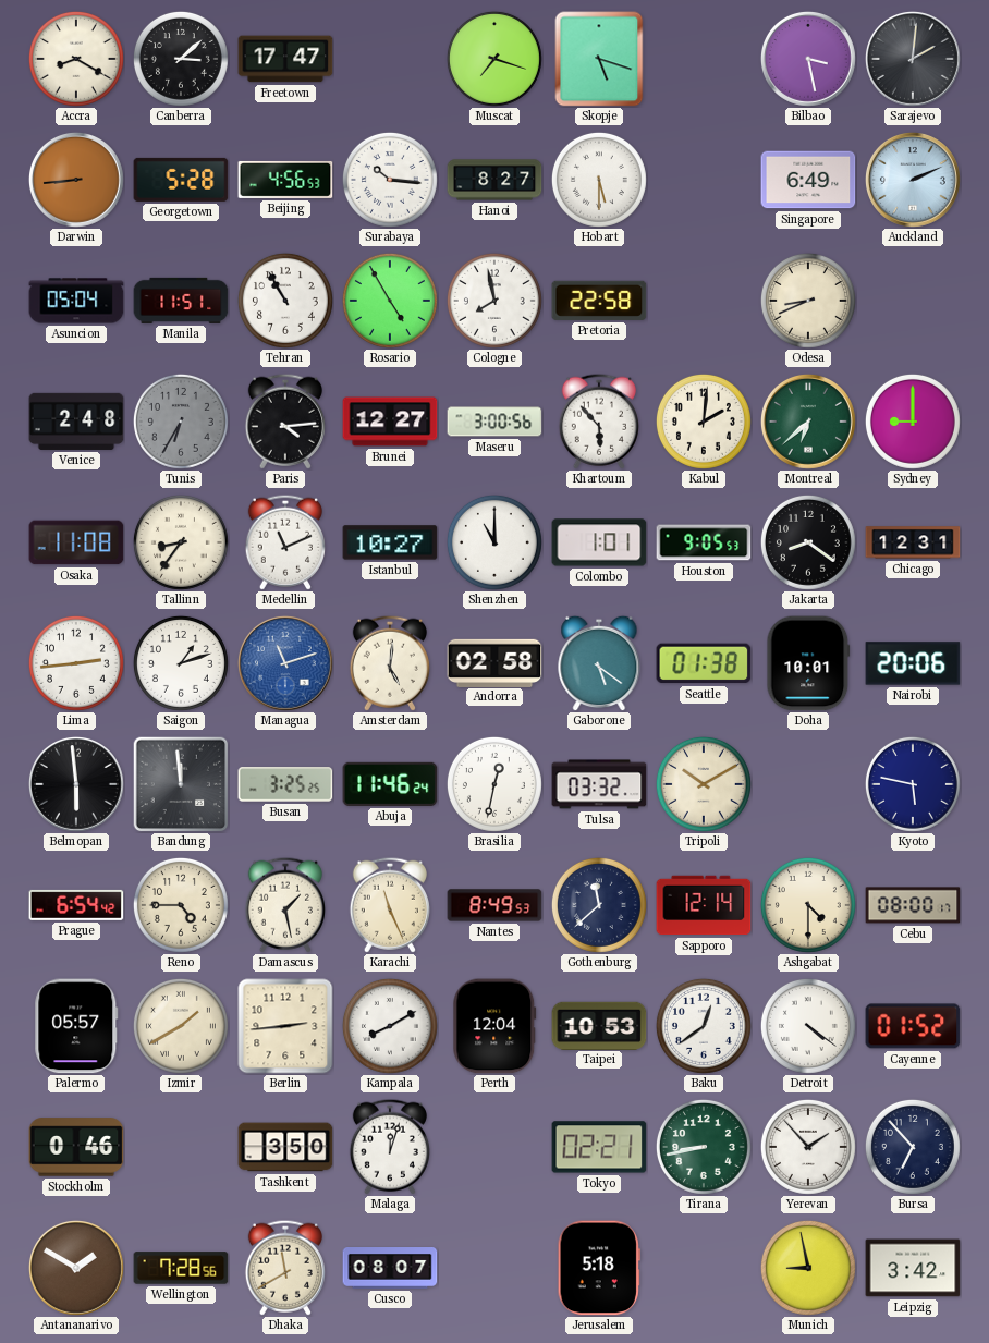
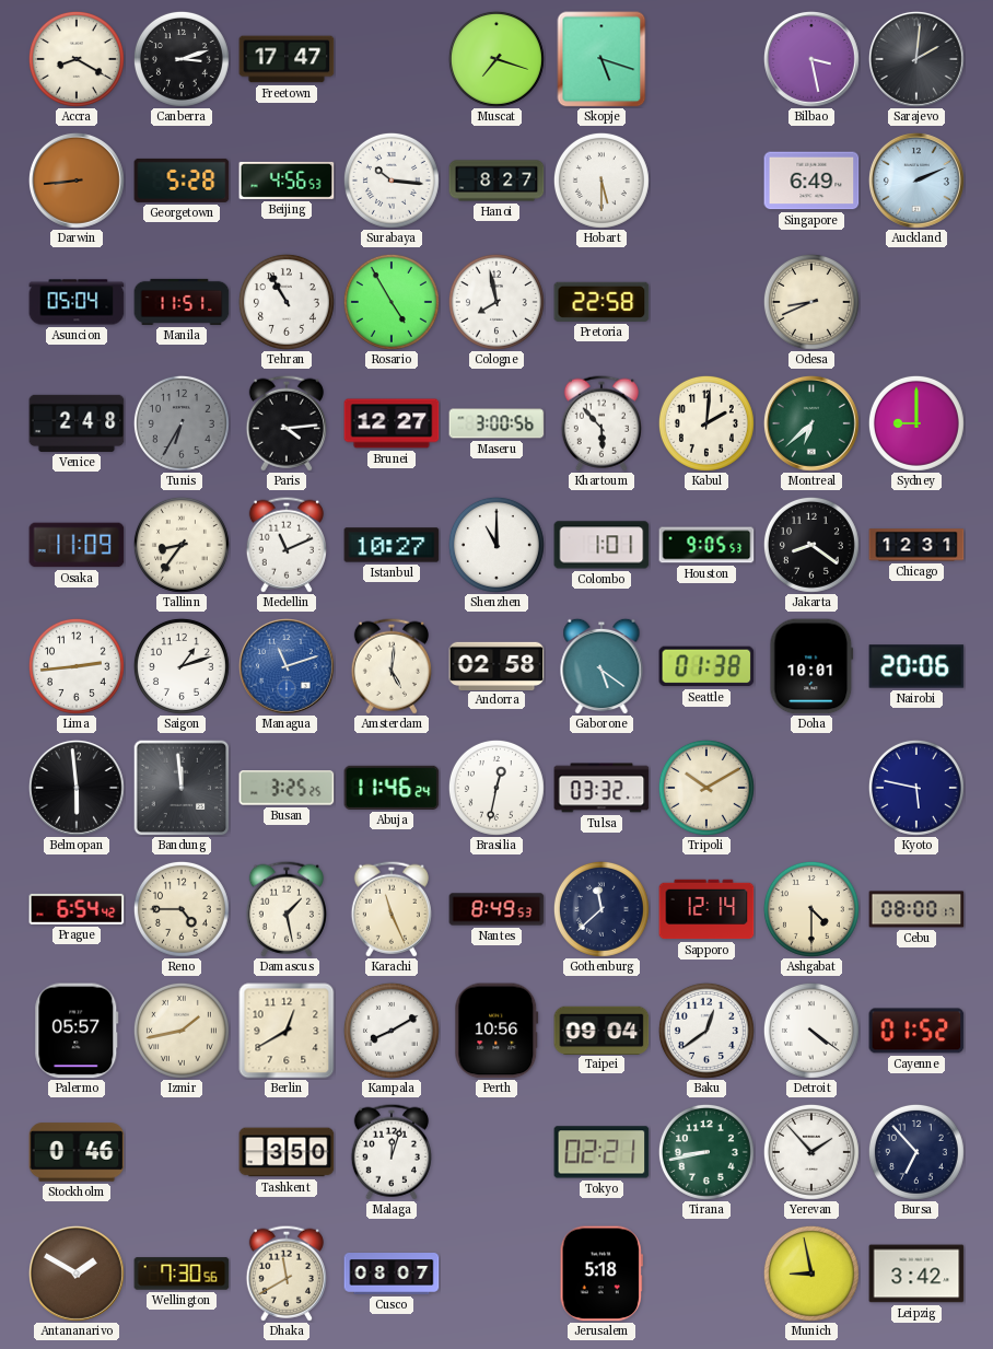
Canberra: 3:08 -> 3:12 (182, 59)
Osaka: 11:08 -> 11:09 (77, 545)
Izmir: 1:40 -> 1:43 (182, 1031)
Berlin: 2:44 -> 12:40 (287, 1031)
Perth: 12:04 -> 10:56 (496, 1031)
Taipei: 10:53 -> 09:04 (601, 1030)
Wellington: 7:28 -> 7:30 (182, 1274)
